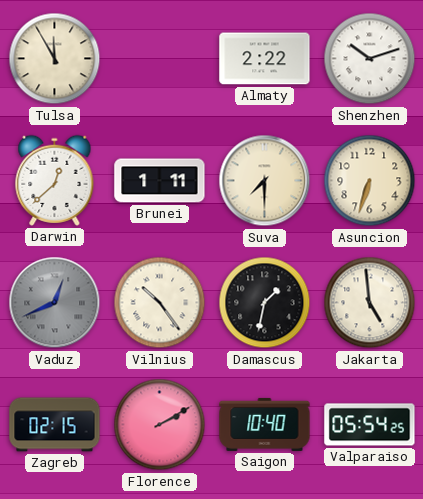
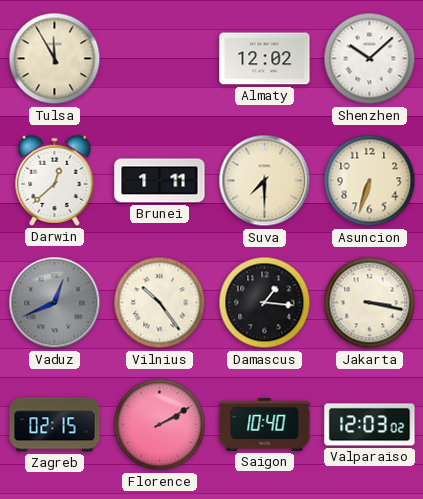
Almaty: 2:22 -> 12:02 (265, 59)
Shenzhen: 10:12 -> 10:08 (370, 59)
Damascus: 1:32 -> 1:16 (265, 303)
Jakarta: 4:59 -> 3:17 (370, 303)
Valparaiso: 05:54 -> 12:03 (370, 425)
